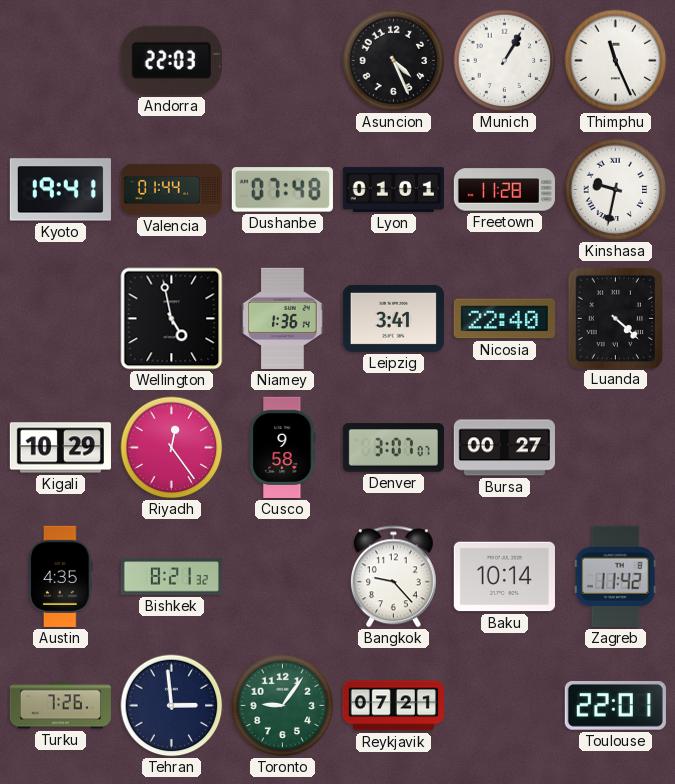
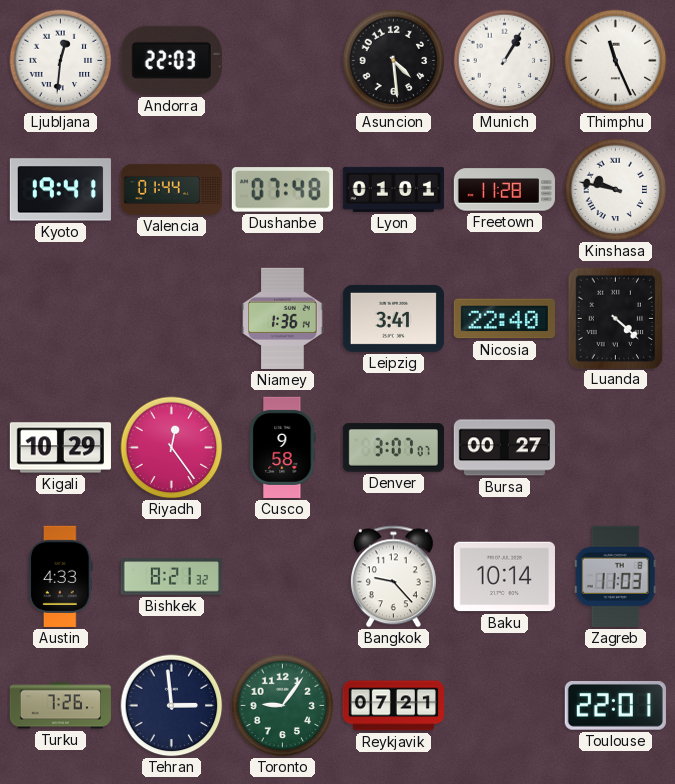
Ljubljana: none -> 12:31 (61, 61)
Asuncion: 4:26 -> 4:29 (394, 61)
Kinshasa: 9:32 -> 9:47 (616, 190)
Wellington: 4:58 -> none (172, 319)
Austin: 4:35 -> 4:33 (61, 576)
Zagreb: 11:42 -> 11:03 (615, 576)
